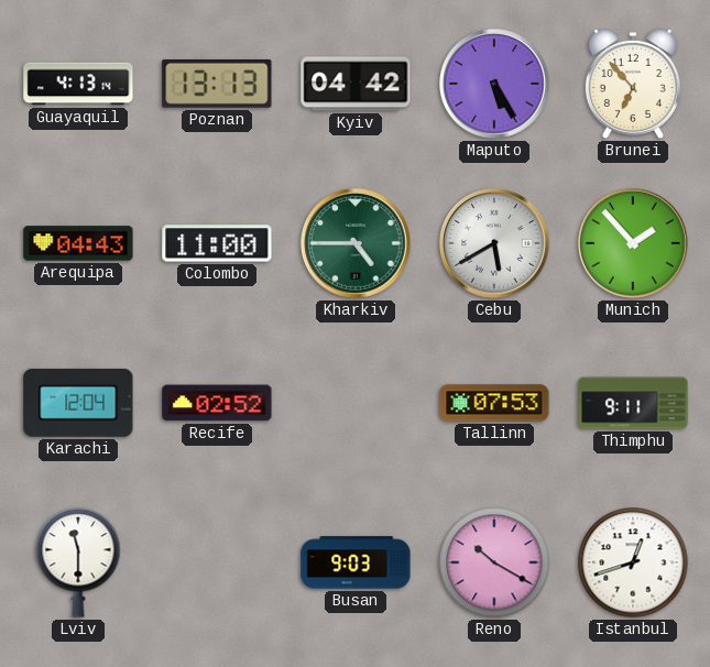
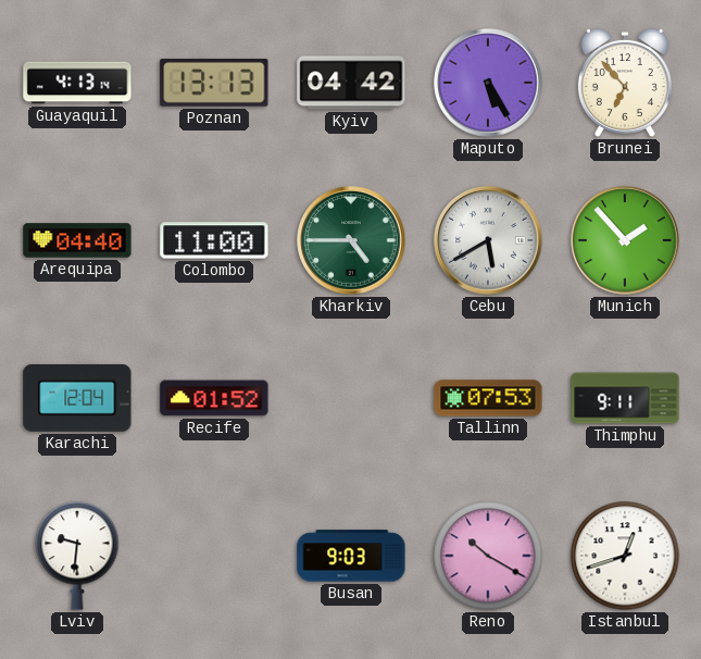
Arequipa: 04:43 -> 04:40 (77, 240)
Recife: 02:52 -> 01:52 (214, 398)
Lviv: 11:30 -> 9:31 (77, 556)
